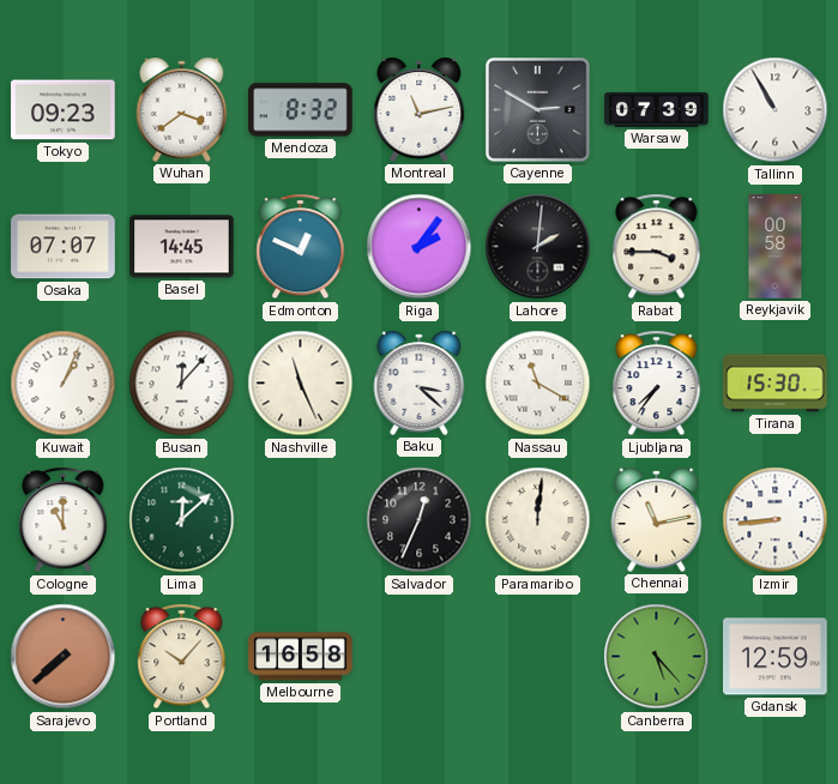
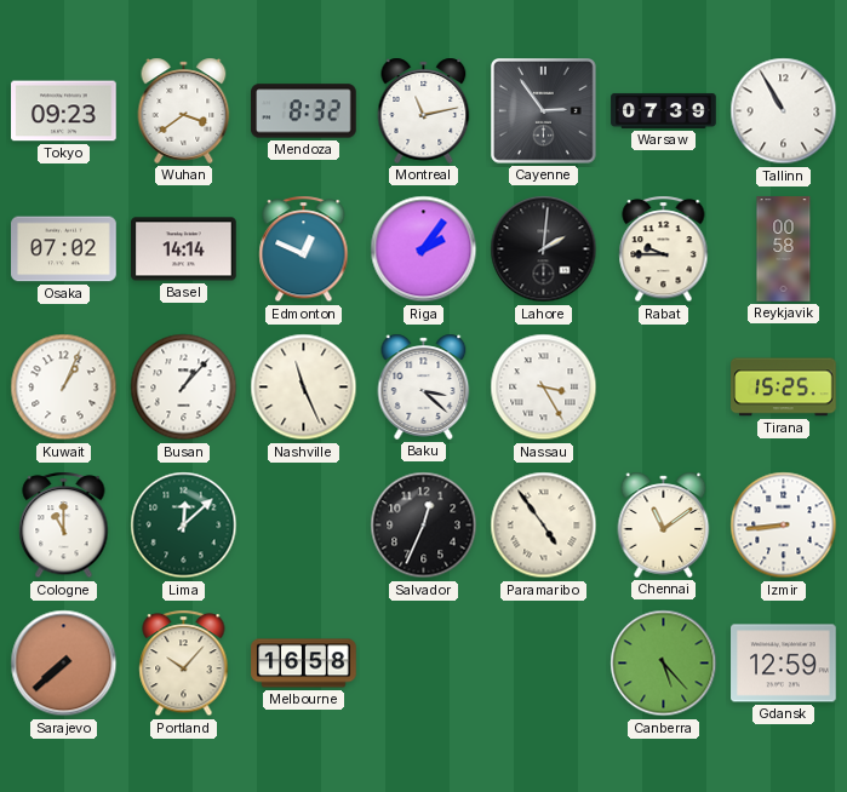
Cayenne: 2:50 -> 2:54 (544, 111)
Osaka: 07:07 -> 07:02 (64, 249)
Basel: 14:45 -> 14:14 (184, 249)
Rabat: 3:45 -> 9:45 (664, 249)
Busan: 12:07 -> 1:07 (184, 388)
Nassau: 11:20 -> 3:25 (544, 388)
Ljubljana: 7:36 -> none (657, 384)
Tirana: 15:30 -> 15:25 (784, 388)
Paramaribo: 12:01 -> 4:54 (544, 526)
Chennai: 11:13 -> 11:09 (664, 524)
